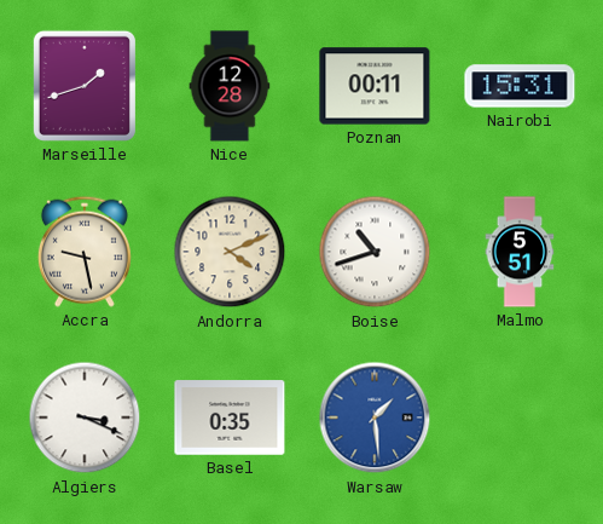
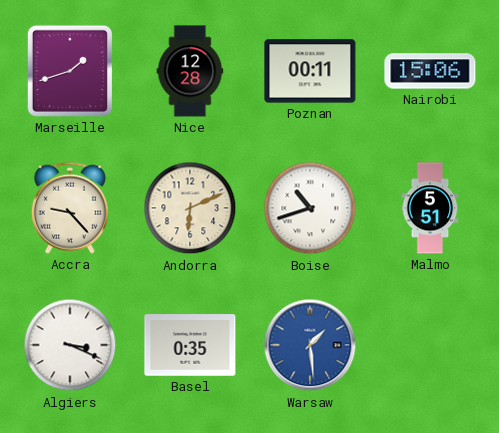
Nairobi: 15:31 -> 15:06 (430, 71)
Accra: 9:28 -> 9:23 (70, 208)
Andorra: 4:11 -> 6:11 (190, 208)
